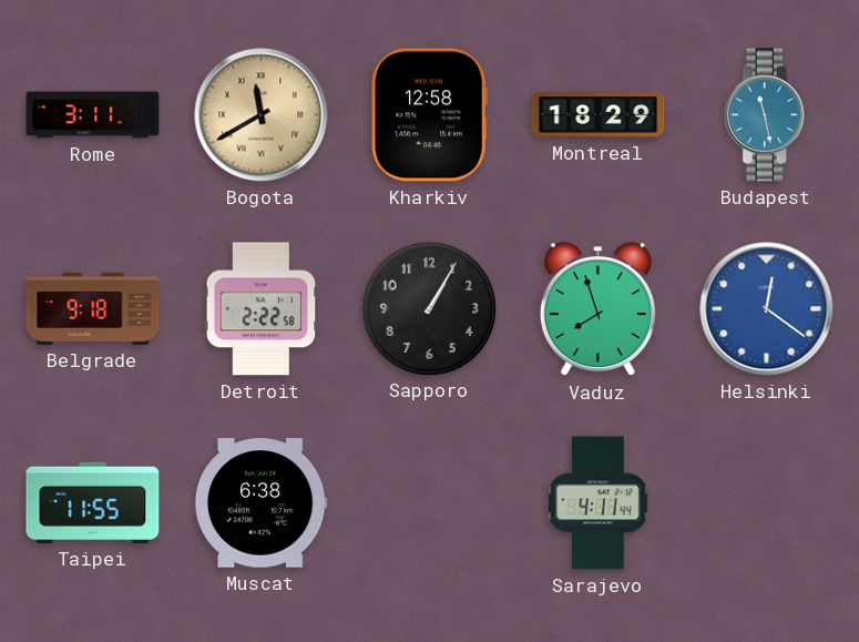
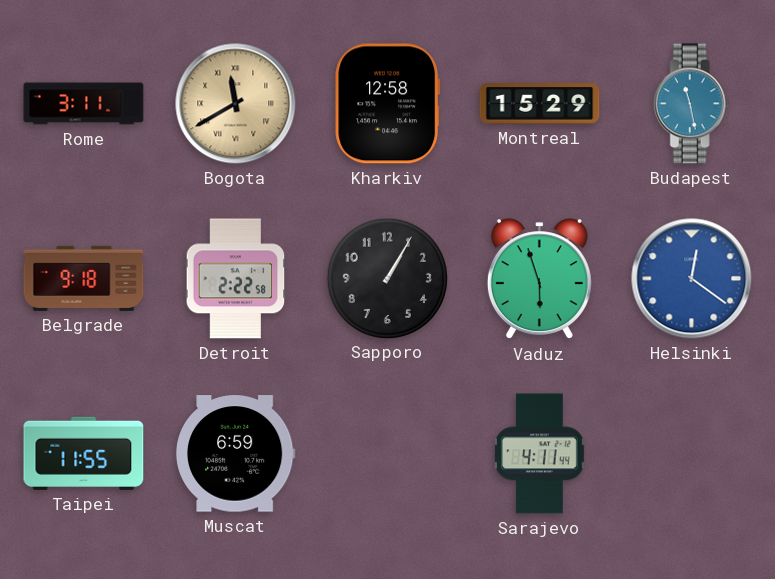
Montreal: 18:29 -> 15:29 (540, 104)
Vaduz: 7:57 -> 5:57 (539, 279)
Muscat: 6:38 -> 6:59 (235, 454)
